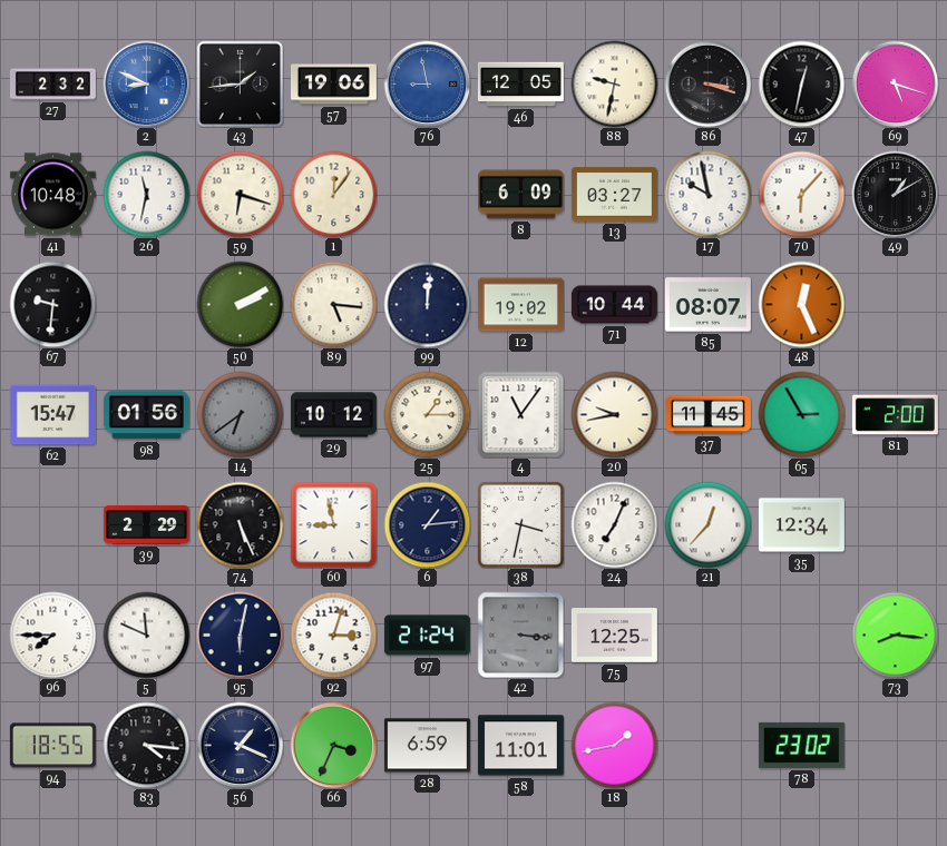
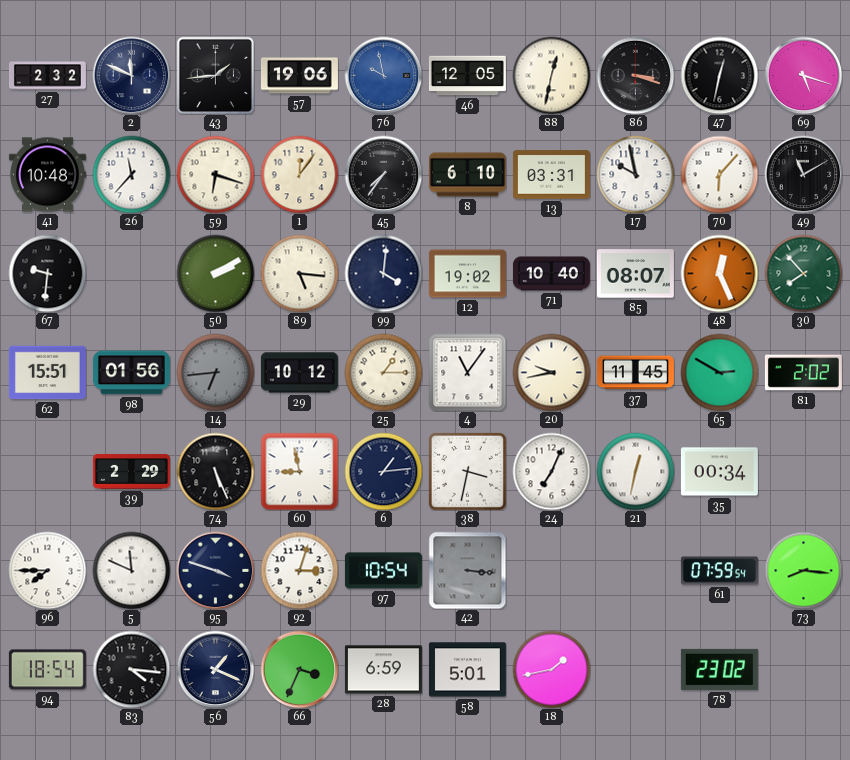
2: 8:49 -> 11:49 (131, 75)
2 dial: blue -> navy (131, 75)
76: 8:58 -> 9:58 (383, 75)
88: 9:32 -> 12:32 (551, 75)
26: 11:32 -> 11:37 (131, 174)
45: none -> 7:36 (383, 174)
8: 6:09 -> 6:10 (467, 175)
13: 03:27 -> 03:31 (551, 175)
49: 1:10 -> 11:10 (803, 174)
99: 12:01 -> 4:01 (383, 273)
71: 10:44 -> 10:40 (551, 274)
30: none -> 7:53 (803, 273)
62: 15:47 -> 15:51 (47, 373)
14: 6:39 -> 6:44 (215, 372)
65: 2:55 -> 2:50 (719, 372)
81: 2:00 -> 2:02 (803, 373)
21: 12:37 -> 12:32 (635, 471)
35: 12:34 -> 00:34 (719, 472)
95: 6:02 -> 3:48 (215, 570)
97: 21:24 -> 10:54 (383, 571)
75: 12:25 -> none (614, 636)
61: none -> 07:59 (719, 571)
94: 18:55 -> 18:54 (47, 670)
58: 11:01 -> 5:01 (467, 670)
